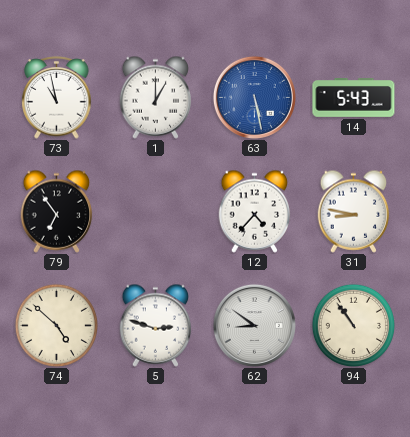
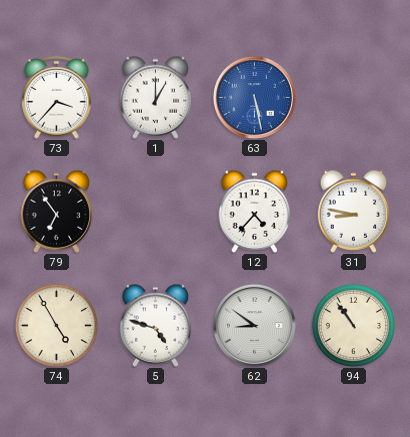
73: 10:58 -> 3:37 (57, 98)
14: 5:43 -> none (354, 98)
74: 4:52 -> 4:55 (56, 325)
5: 2:48 -> 4:48 (156, 325)
